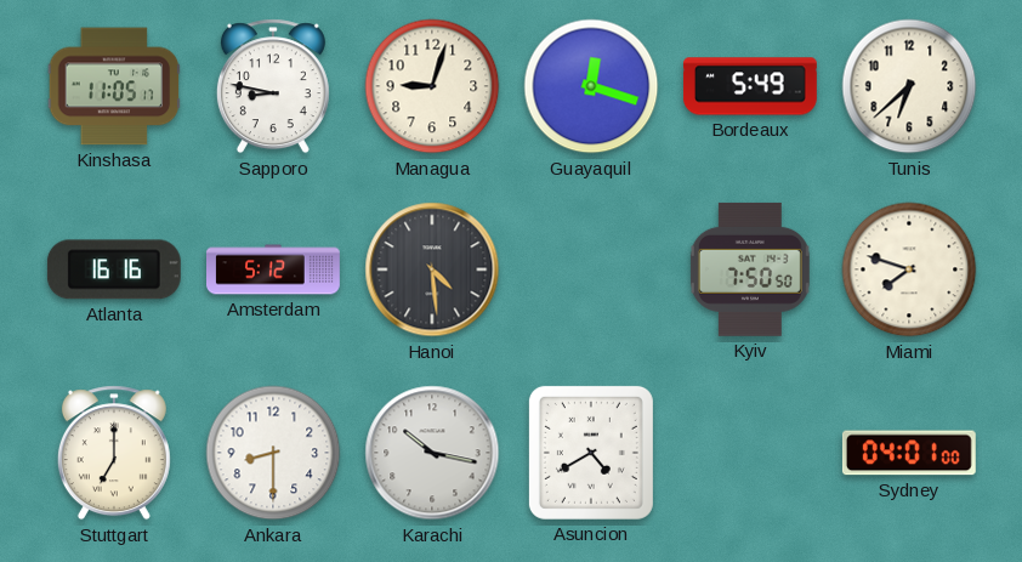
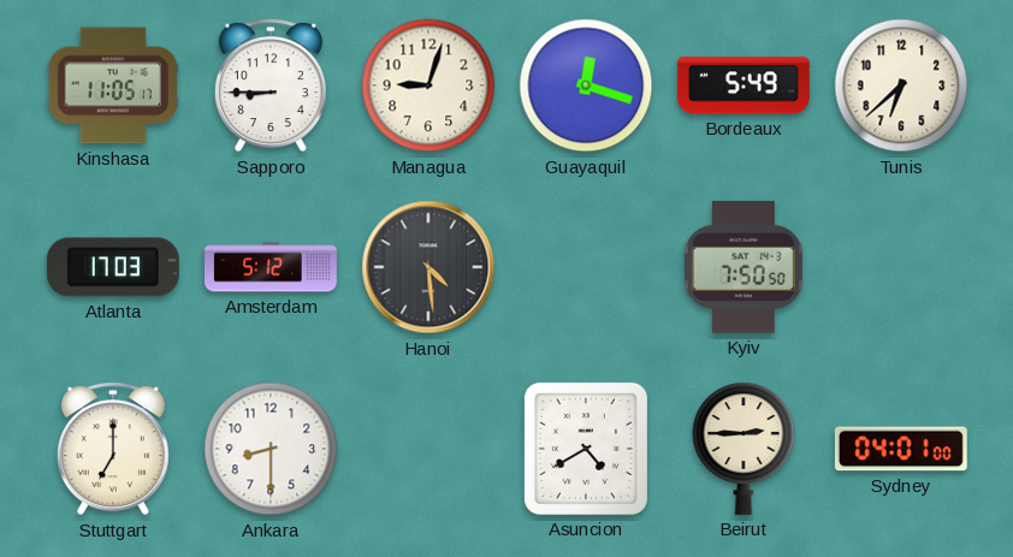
Sapporo: 8:47 -> 8:45 (271, 85)
Atlanta: 16:16 -> 17:03 (113, 267)
Miami: 7:48 -> none (909, 269)
Karachi: 10:17 -> none (432, 453)
Beirut: none -> 2:45 (744, 449)
